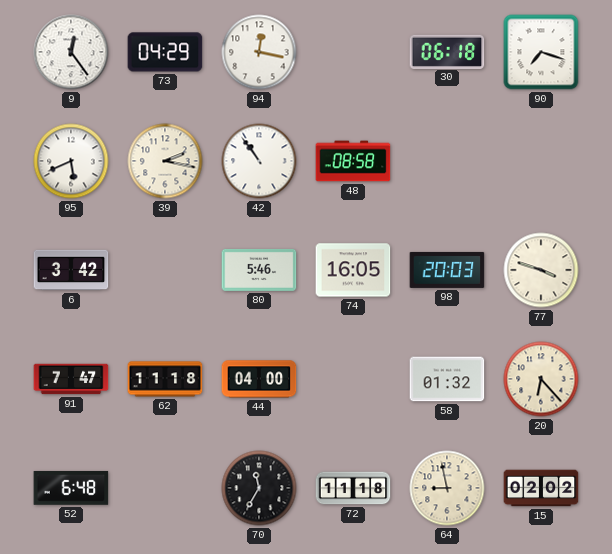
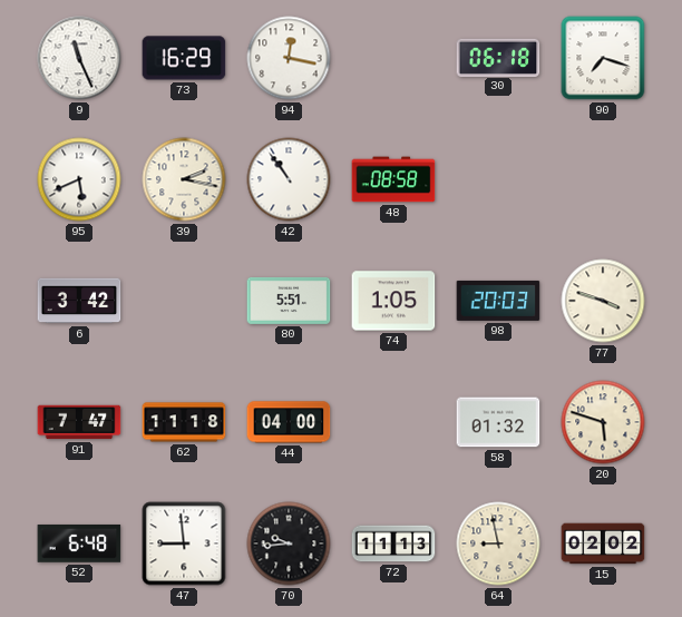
9: 12:24 -> 11:26 (79, 58)
73: 04:29 -> 16:29 (184, 58)
80: 5:46 -> 5:51 (289, 301)
74: 16:05 -> 1:05 (393, 301)
20: 6:23 -> 5:48 (603, 422)
47: none -> 8:59 (184, 543)
70: 11:35 -> 9:44 (289, 543)
72: 11:18 -> 11:13 (393, 543)
